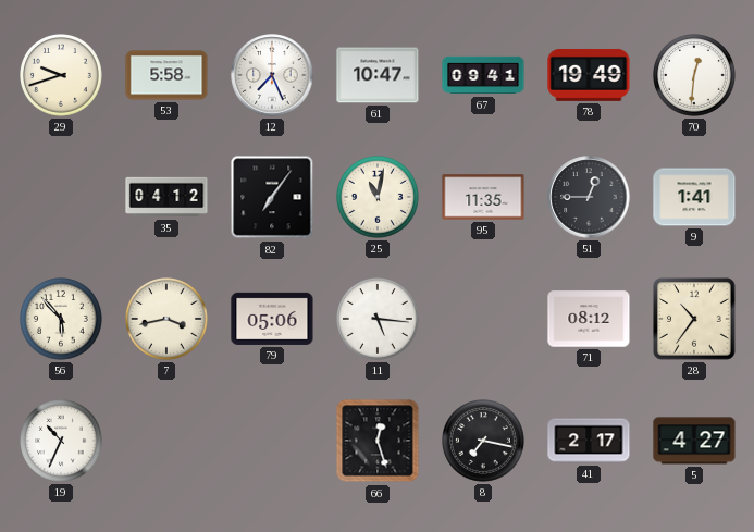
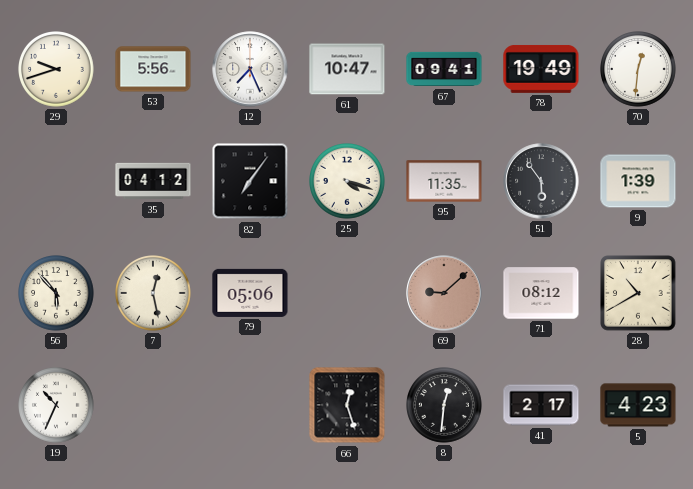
53: 5:58 -> 5:56 (153, 69)
25: 11:02 -> 4:18 (348, 182)
51: 12:45 -> 5:54 (541, 181)
9: 1:41 -> 1:39 (638, 181)
7: 3:43 -> 12:28 (154, 294)
11: 5:16 -> none (379, 320)
69: none -> 9:08 (444, 293)
28: 10:36 -> 10:40 (638, 293)
8: 7:17 -> 12:31 (445, 406)
5: 4:27 -> 4:23 (638, 405)
